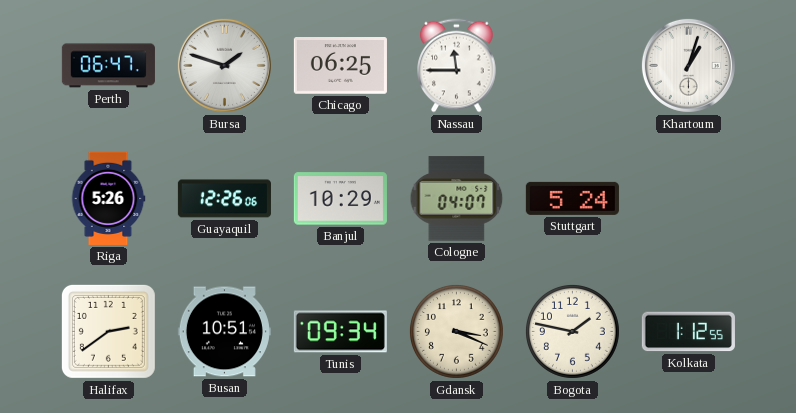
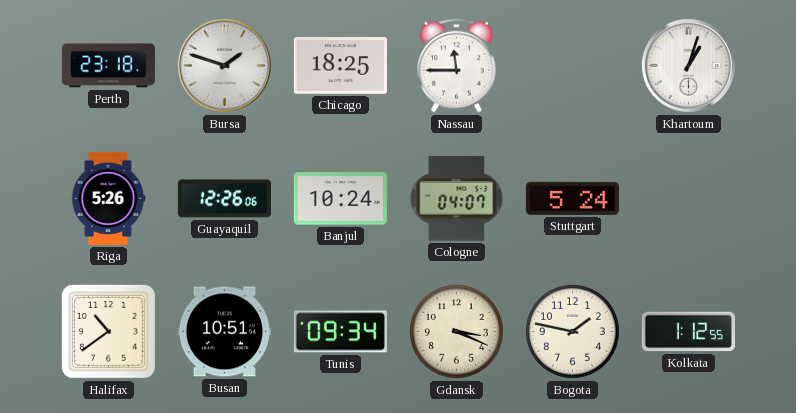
Perth: 06:47 -> 23:18 (108, 66)
Chicago: 06:25 -> 18:25 (340, 66)
Banjul: 10:29 -> 10:24 (340, 199)
Halifax: 2:39 -> 10:39 (108, 331)
